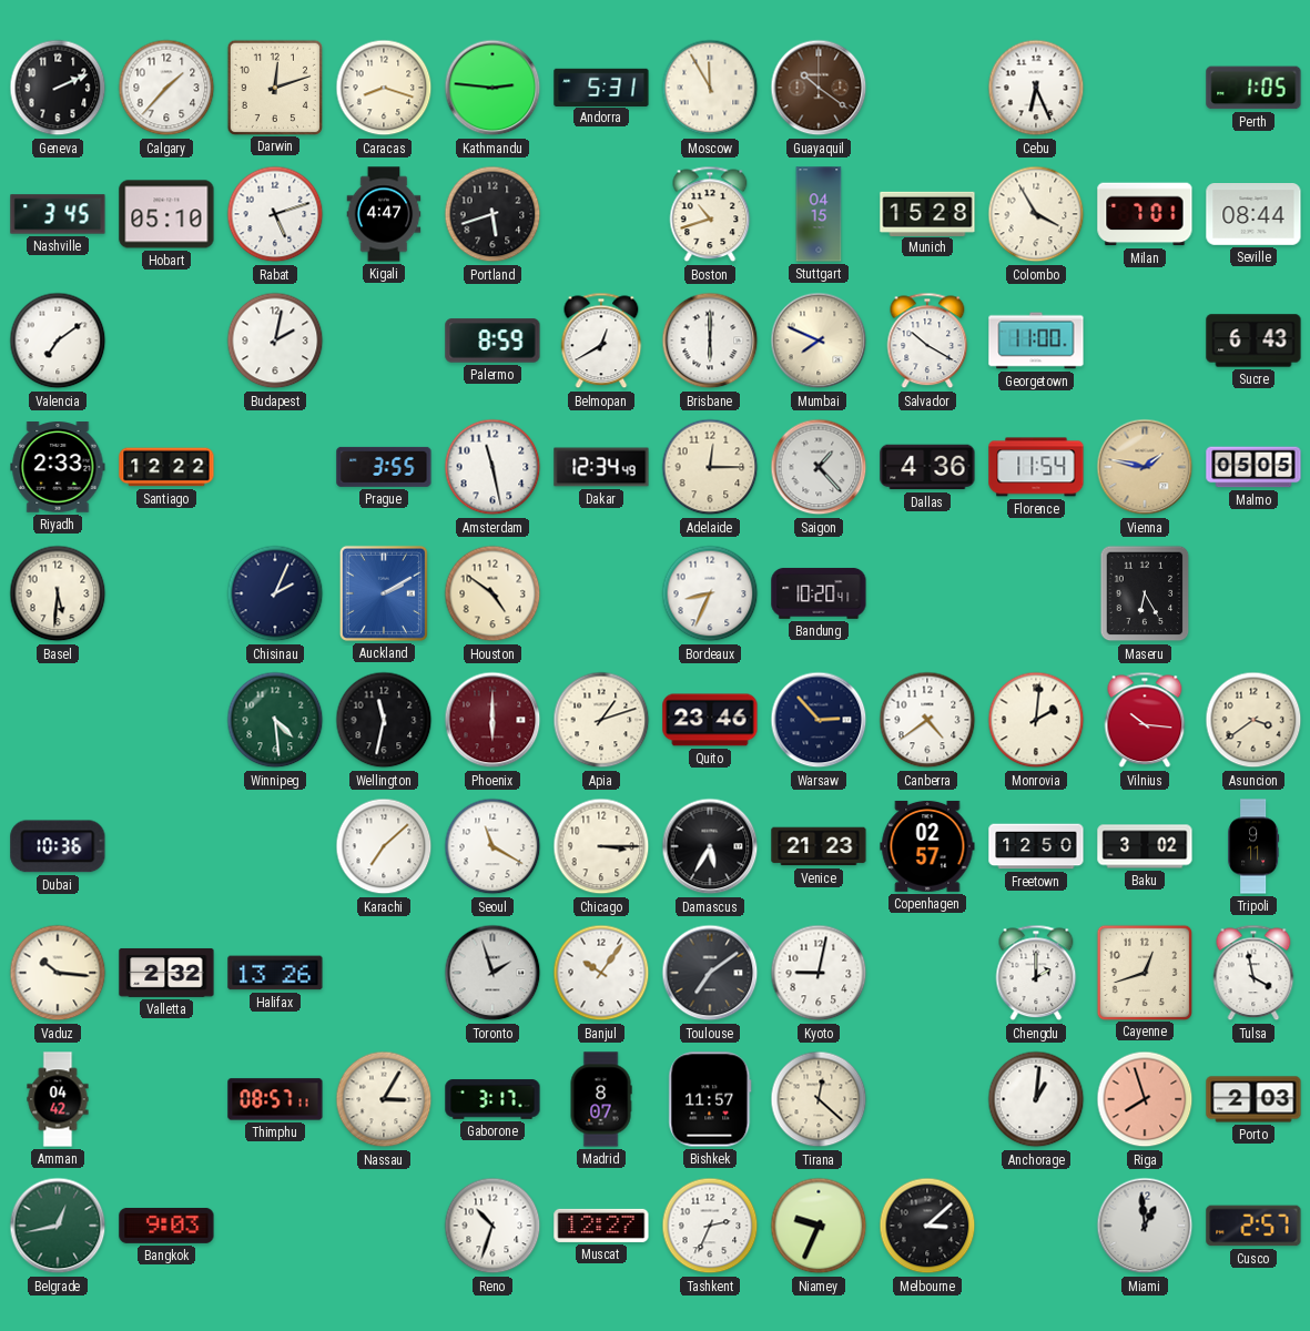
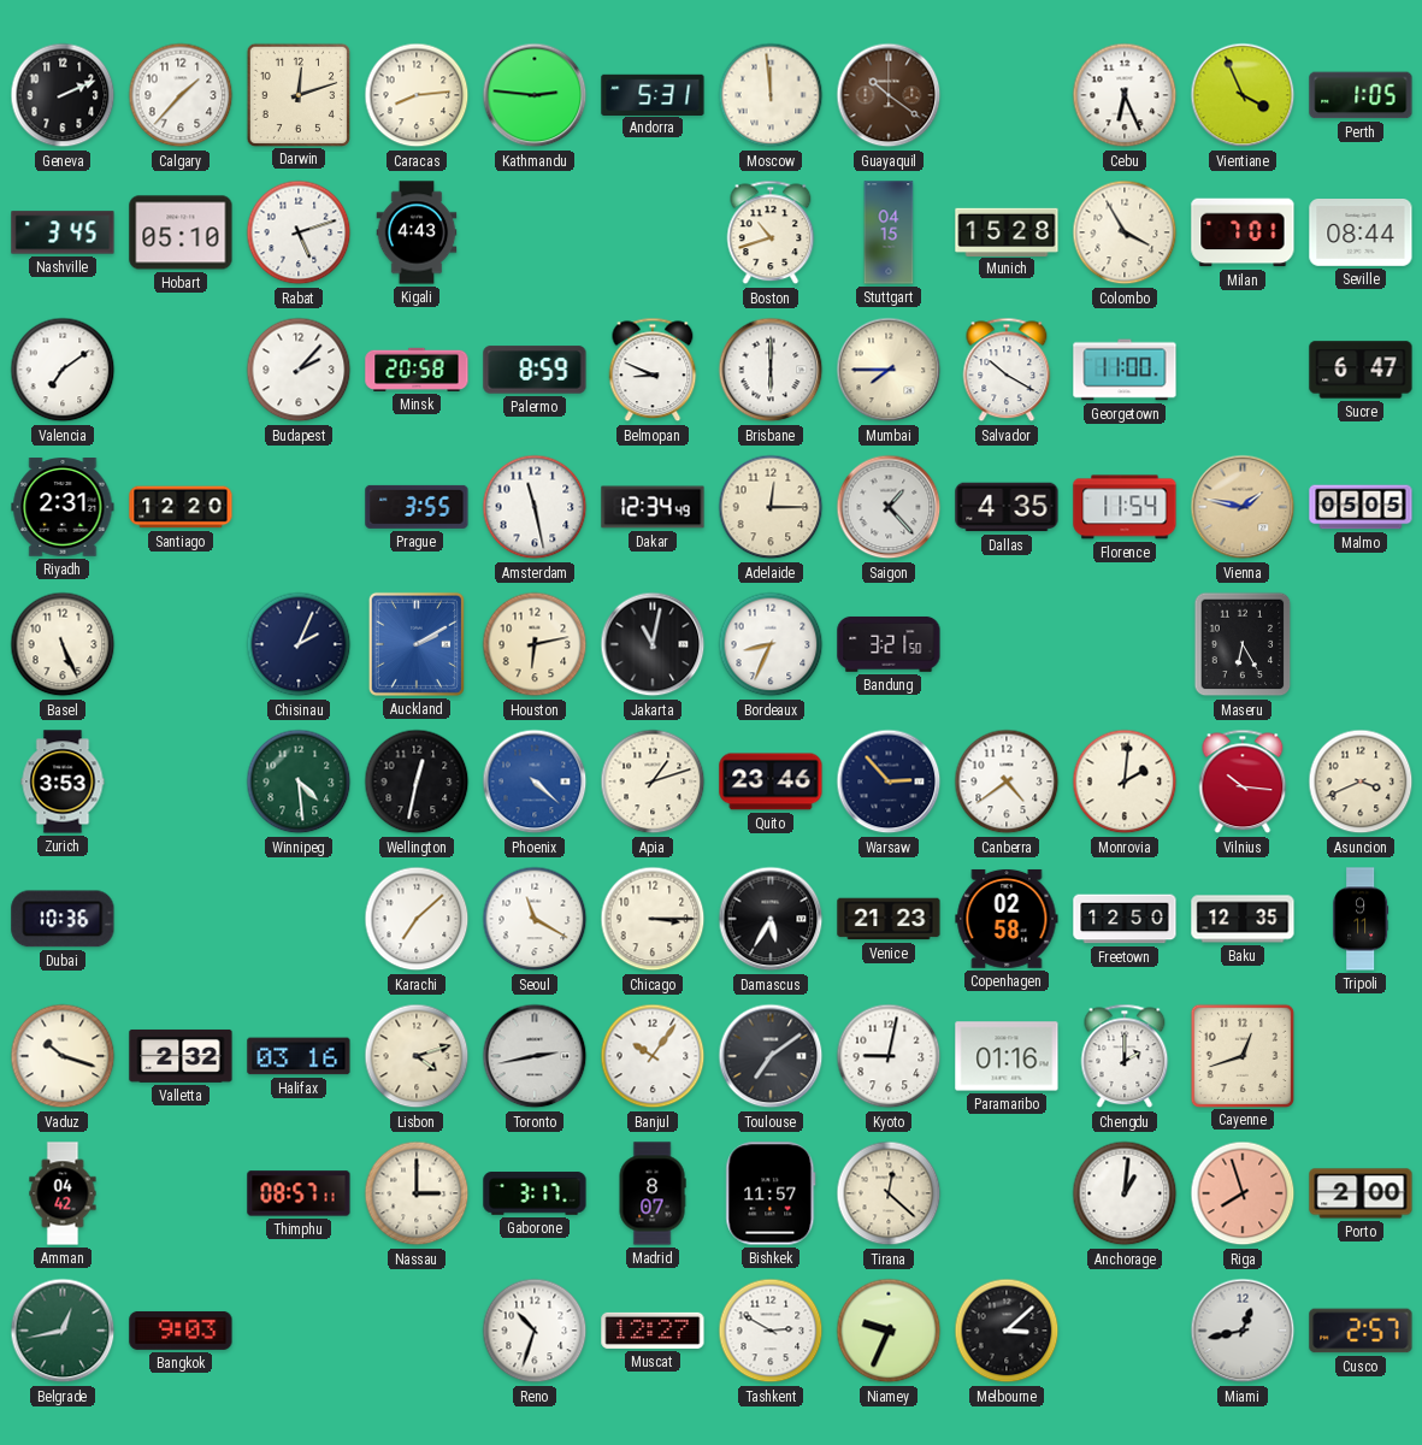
Caracas: 8:18 -> 8:14 (417, 95)
Moscow: 11:55 -> 11:59 (771, 95)
Vientiane: none -> 3:56 (1243, 95)
Kigali: 4:47 -> 4:43 (417, 232)
Portland: 5:42 -> none (492, 214)
Budapest: 2:02 -> 2:07 (299, 370)
Minsk: none -> 20:58 (417, 370)
Belmopan: 12:40 -> 8:49 (653, 370)
Mumbai: 7:49 -> 7:45 (889, 370)
Sucre: 6:43 -> 6:47 (1361, 370)
Riyadh: 2:33 -> 2:31 (63, 507)
Santiago: 12:22 -> 12:20 (181, 507)
Dallas: 4:36 -> 4:35 (1007, 507)
Basel: 5:31 -> 5:26 (63, 644)
Houston: 4:51 -> 6:13 (535, 644)
Jakarta: none -> 11:02 (653, 644)
Bandung: 10:20 -> 3:21 (889, 644)
Zurich: none -> 3:53 (63, 782)
Wellington: 11:32 -> 12:32 (417, 782)
Phoenix: 6:00 -> 4:22 (535, 782)
Phoenix dial: burgundy -> blue (535, 782)
Asuncion: 3:39 -> 3:41 (1361, 782)
Copenhagen: 02:57 -> 02:58 (1007, 919)
Baku: 3:02 -> 12:35 (1243, 919)
Vaduz: 10:16 -> 10:18 (63, 1056)
Halifax: 13:26 -> 03:16 (299, 1056)
Lisbon: none -> 4:12 (417, 1056)
Toronto: 1:57 -> 2:43 (535, 1056)
Paramaribo: none -> 01:16 (1007, 1056)
Tulsa: 3:58 -> none (1253, 973)
Nassau: 3:05 -> 3:00 (417, 1193)
Porto: 2:03 -> 2:00 (1361, 1193)
Tashkent: 2:34 -> 2:50 (771, 1331)
Miami: 12:59 -> 12:43 (1243, 1331)
